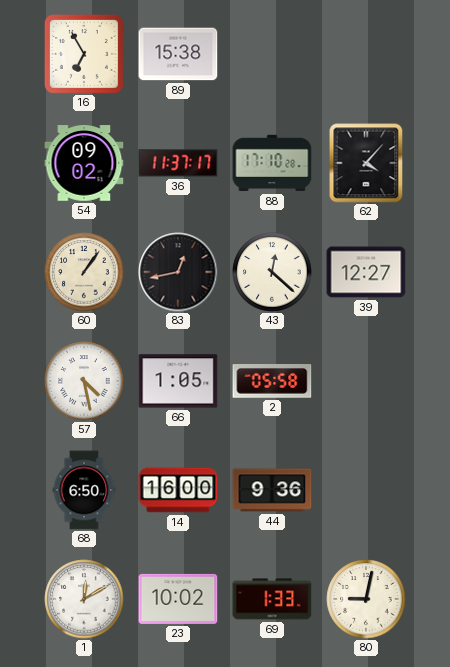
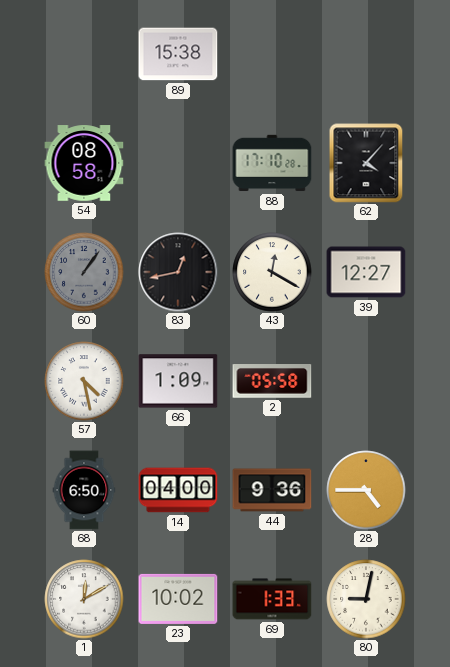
16: 6:55 -> none (84, 54)
54: 09:02 -> 08:58 (84, 163)
36: 11:37 -> none (178, 163)
60 dial: cream -> grey (84, 272)
43: 12:22 -> 12:20 (272, 272)
66: 1:05 -> 1:09 (178, 381)
14: 16:00 -> 04:00 (178, 490)
28: none -> 4:45 (366, 490)
